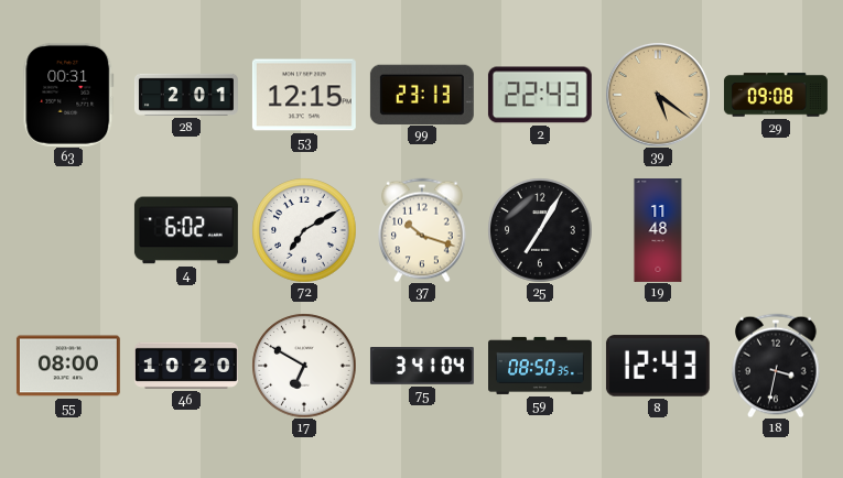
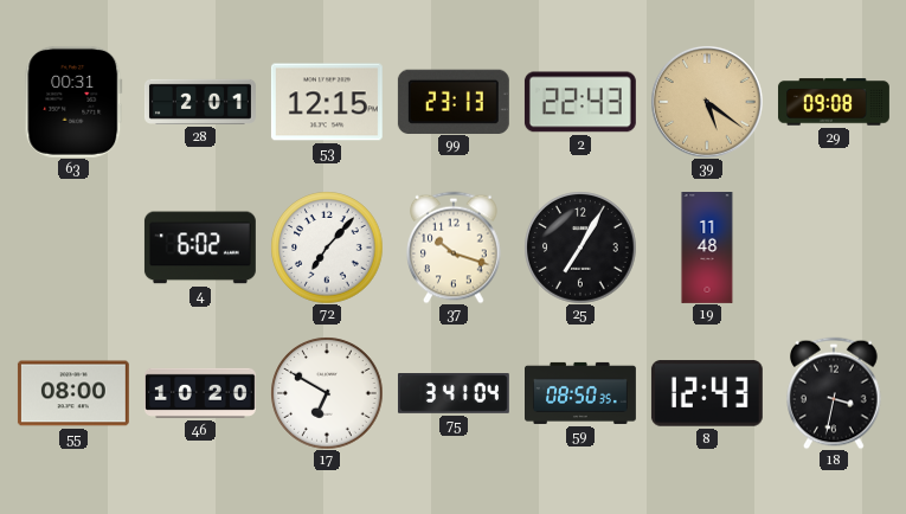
72: 7:10 -> 7:07 (327, 248)
